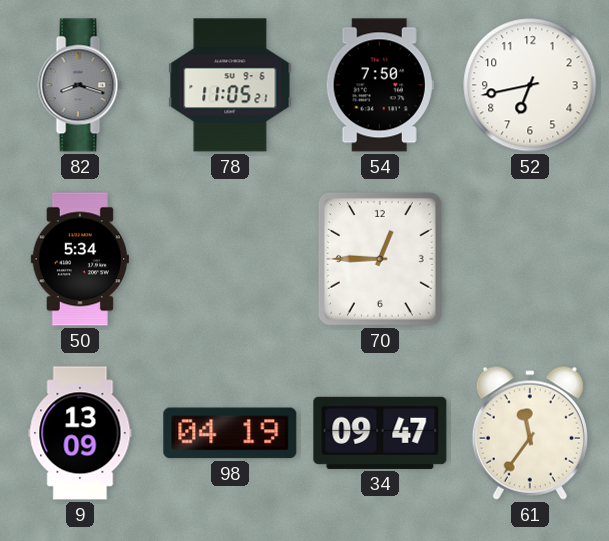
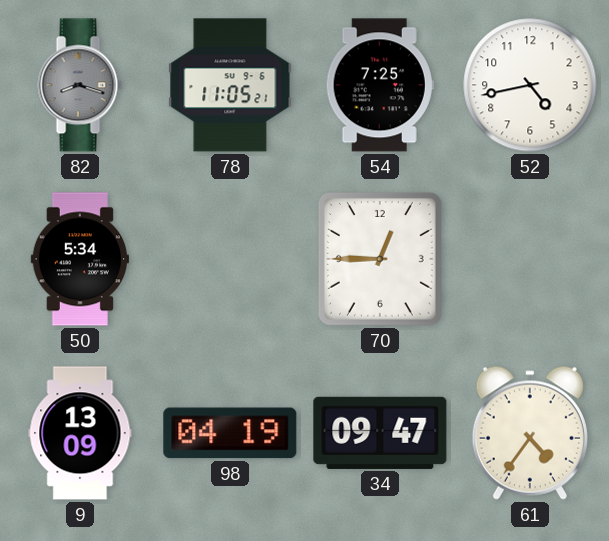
54: 7:50 -> 7:25 (380, 85)
52: 6:43 -> 4:43 (530, 85)
61: 11:36 -> 4:36 (530, 433)
